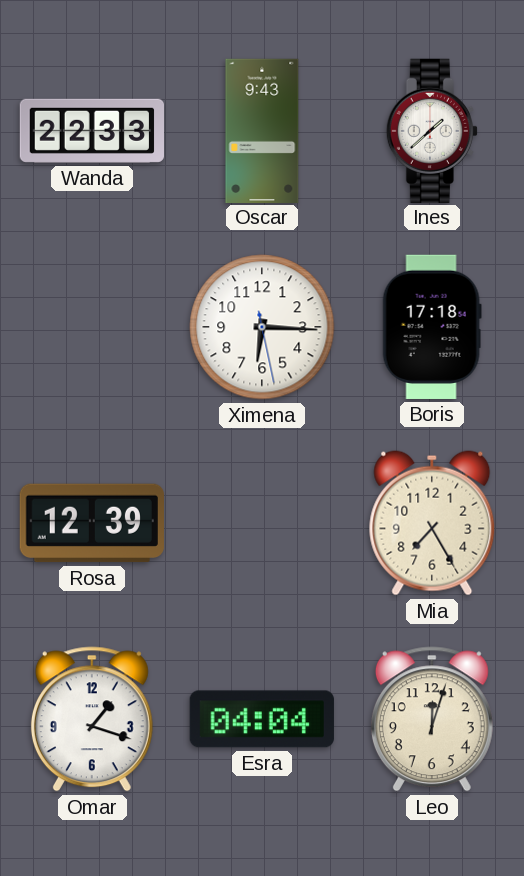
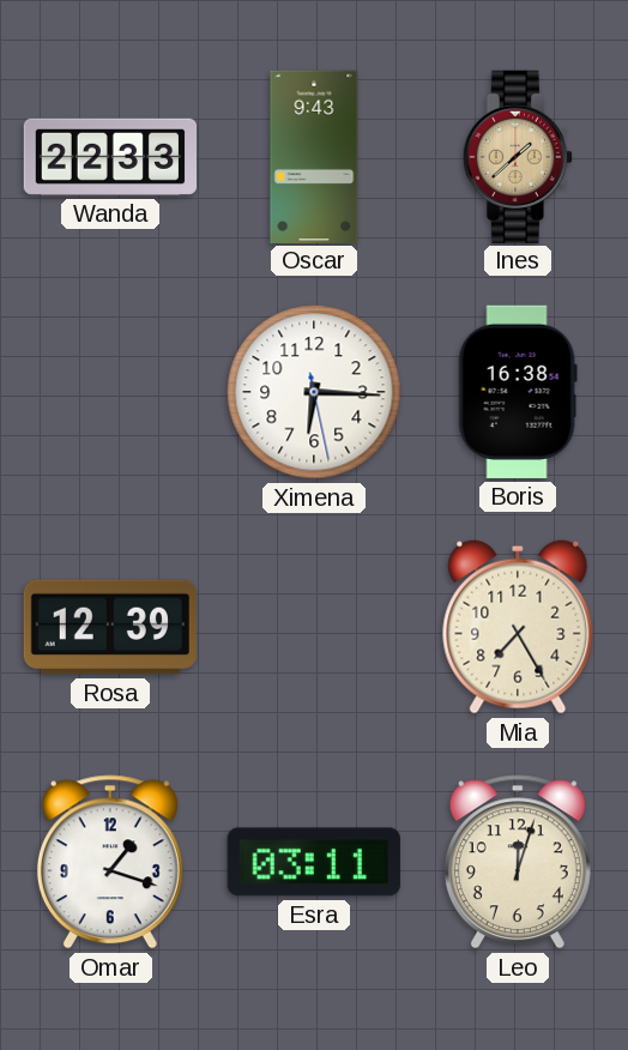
Ines dial: white -> champagne (518, 156)
Boris: 17:18 -> 16:38 (518, 392)
Esra: 04:04 -> 03:11 (314, 862)
